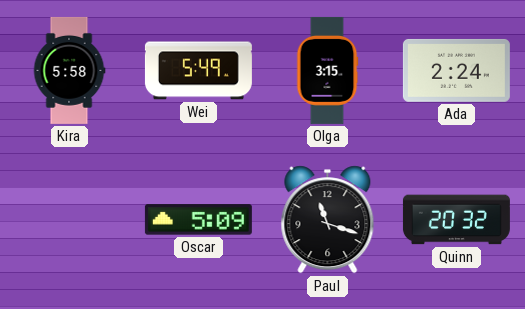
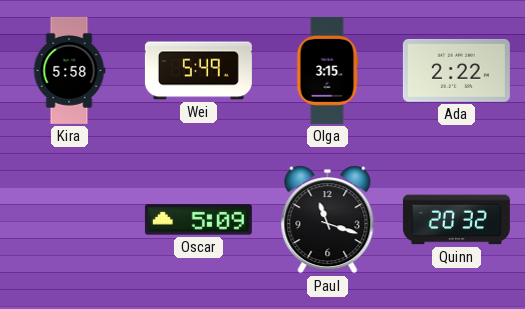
Ada: 2:24 -> 2:22 (456, 70)
